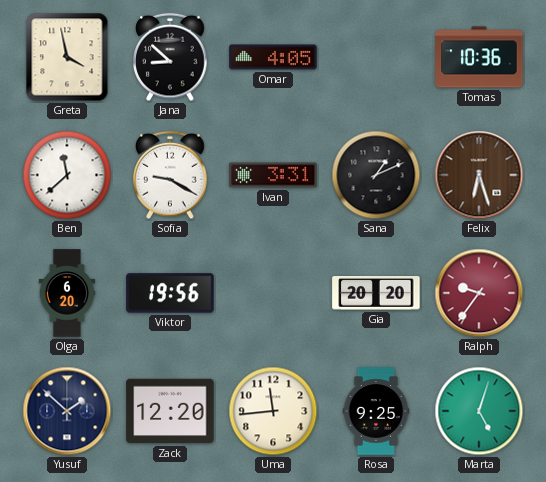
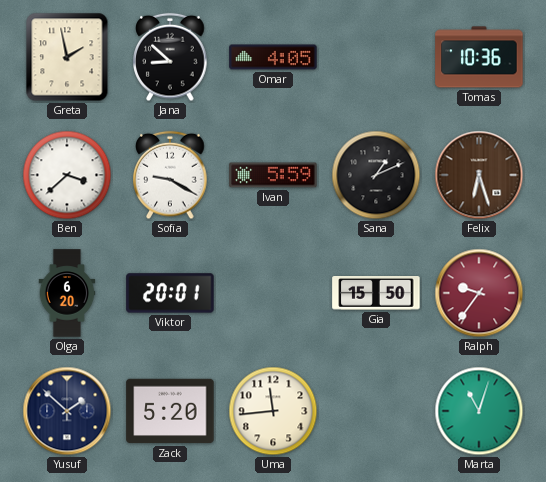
Greta: 3:58 -> 1:58 (67, 57)
Ben: 11:38 -> 3:38 (67, 175)
Ivan: 3:31 -> 5:59 (273, 175)
Viktor: 19:56 -> 20:01 (170, 293)
Gia: 20:20 -> 15:50 (376, 294)
Zack: 12:20 -> 5:20 (170, 411)
Rosa: 9:25 -> none (376, 411)
Marta: 5:03 -> 11:03 (479, 411)
